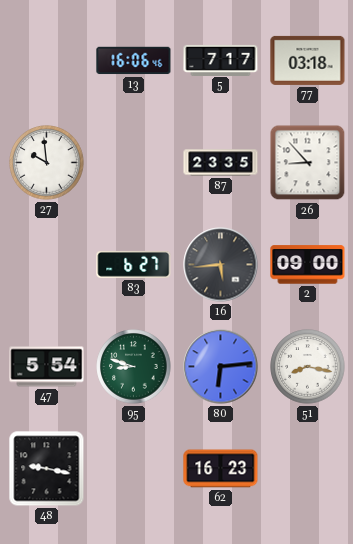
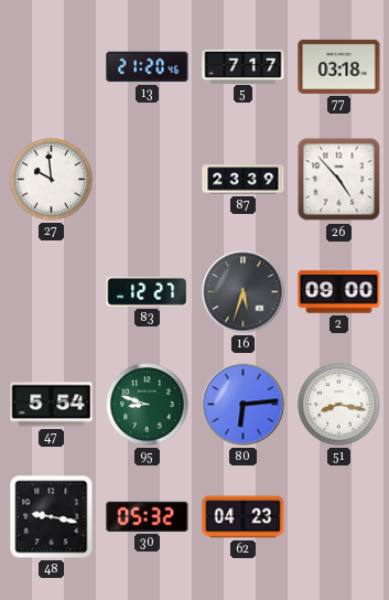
13: 16:06 -> 21:20 (148, 67)
87: 23:35 -> 23:39 (244, 180)
26: 8:53 -> 4:53 (339, 180)
83: 6:27 -> 12:27 (148, 291)
16: 5:44 -> 5:33 (244, 292)
30: none -> 05:32 (148, 516)
62: 16:23 -> 04:23 (244, 517)
